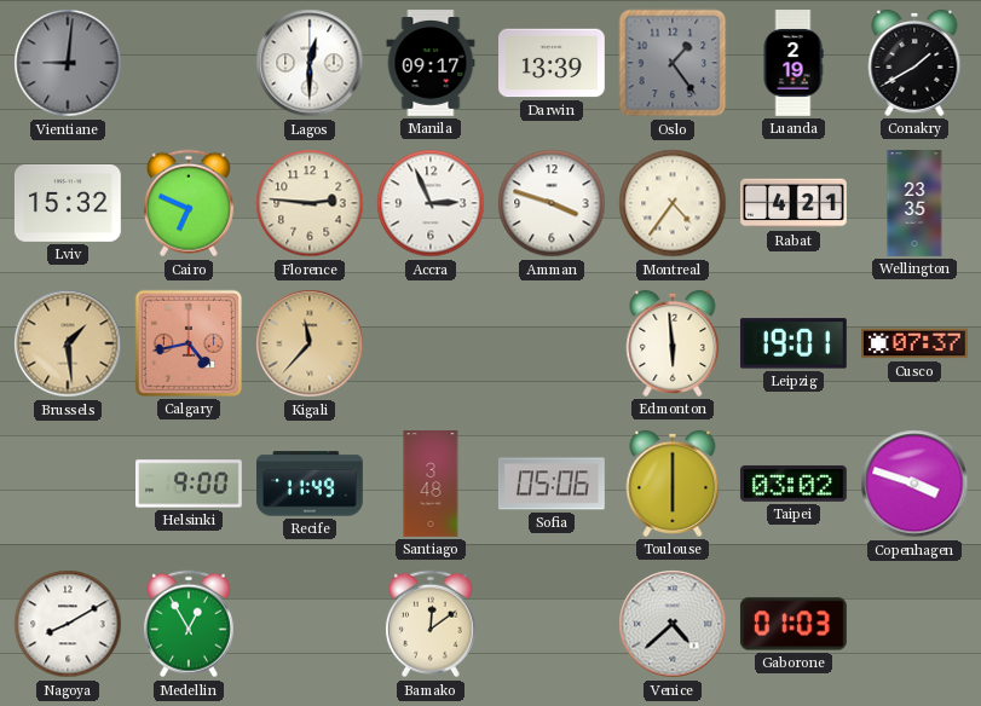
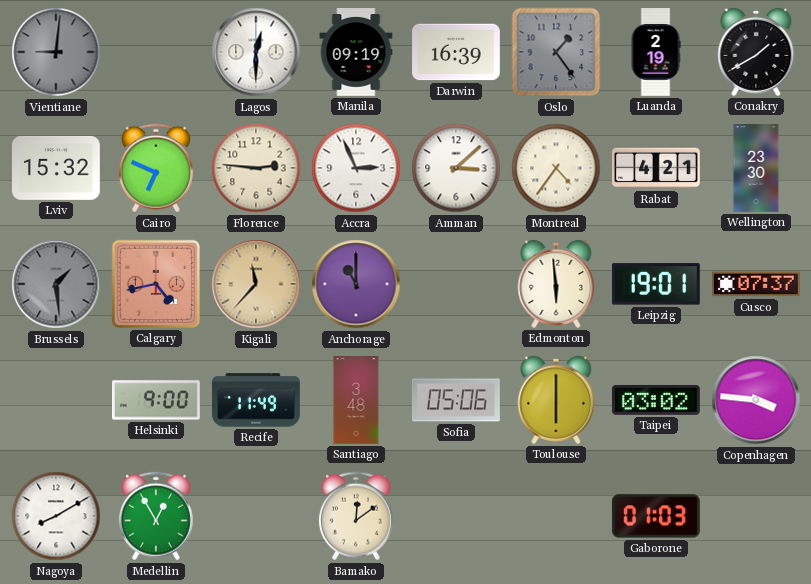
Manila: 09:17 -> 09:19 (356, 53)
Darwin: 13:39 -> 16:39 (457, 52)
Amman: 3:48 -> 3:08 (456, 168)
Wellington: 23:35 -> 23:30 (756, 169)
Brussels dial: champagne -> grey (56, 284)
Anchorage: none -> 11:00 (356, 284)
Copenhagen: 3:48 -> 3:46 (756, 400)
Venice: 4:38 -> none (673, 624)
